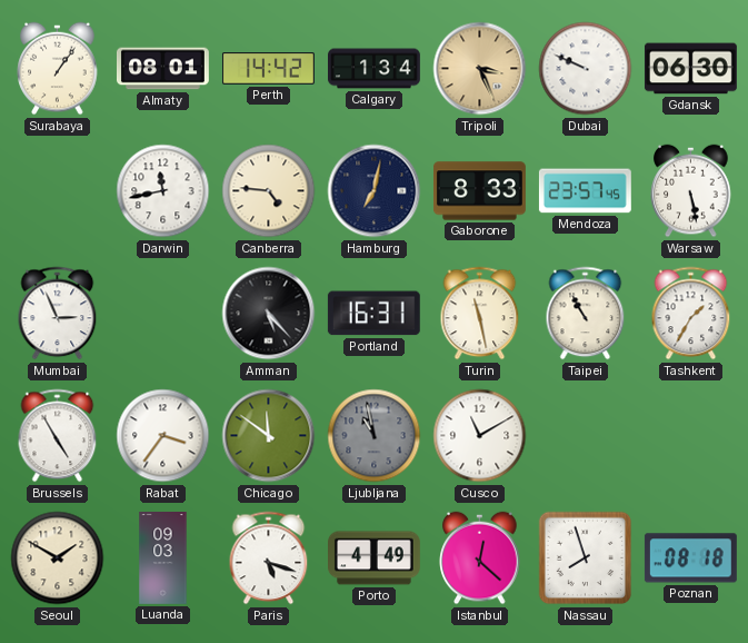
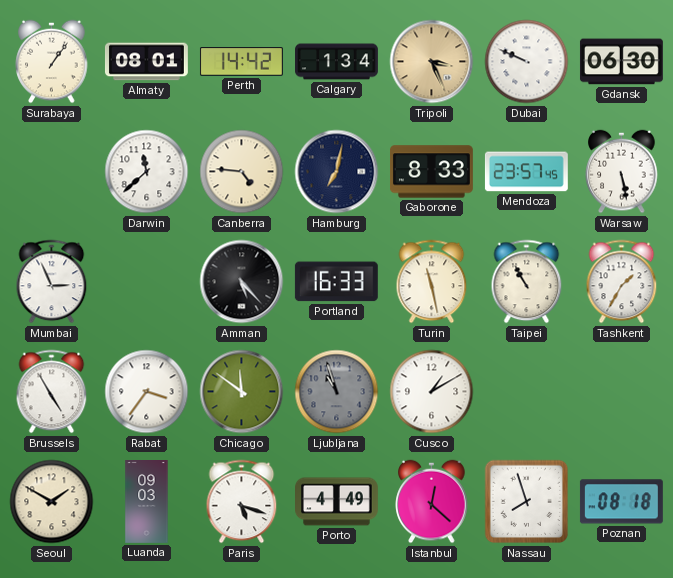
Darwin: 11:43 -> 11:38 (147, 172)
Portland: 16:31 -> 16:33 (336, 282)
Ljubljana: 10:58 -> 10:57 (337, 392)
Cusco: 11:10 -> 1:10 (432, 392)
